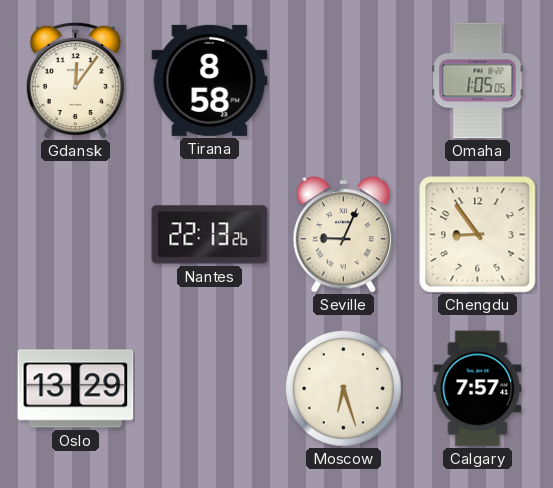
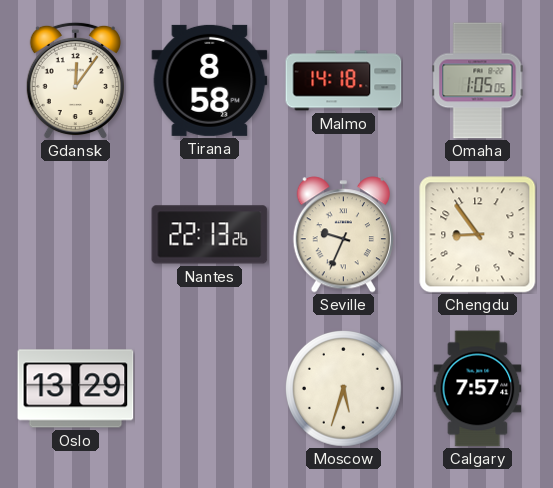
Malmo: none -> 14:18 (344, 81)
Seville: 9:04 -> 9:34 (343, 235)
Moscow: 6:27 -> 5:33 (344, 389)
